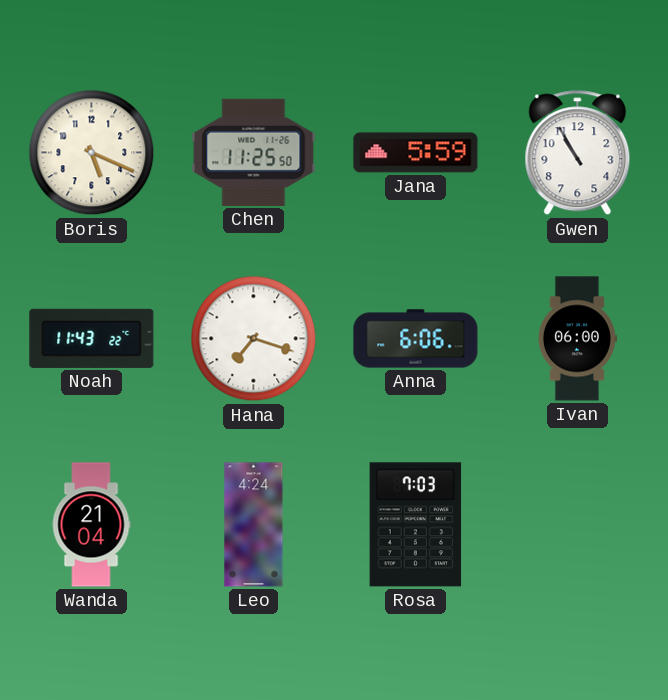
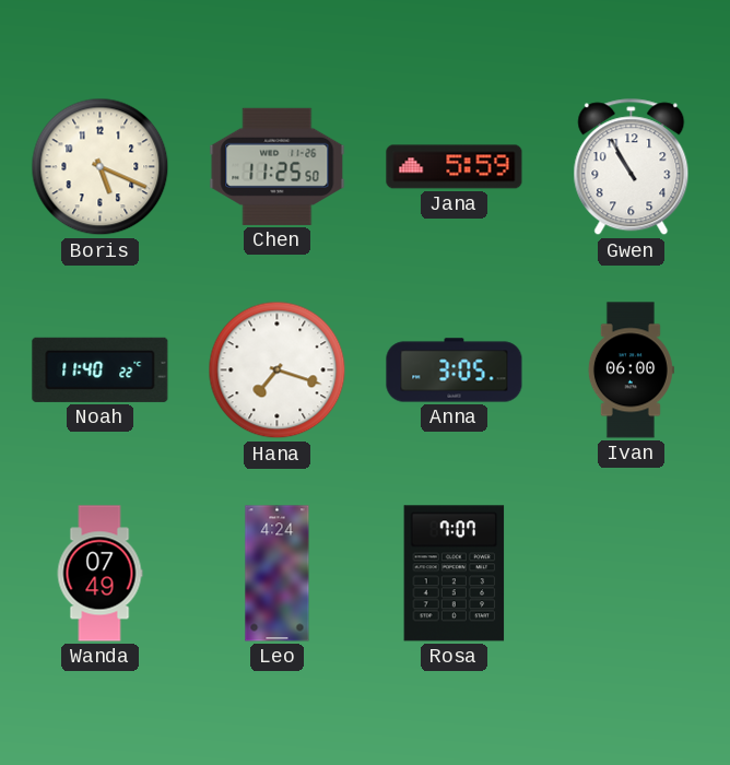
Noah: 11:43 -> 11:40 (101, 369)
Anna: 6:06 -> 3:05 (455, 370)
Wanda: 21:04 -> 07:49 (99, 574)
Rosa: 7:03 -> 7:07 (455, 574)
